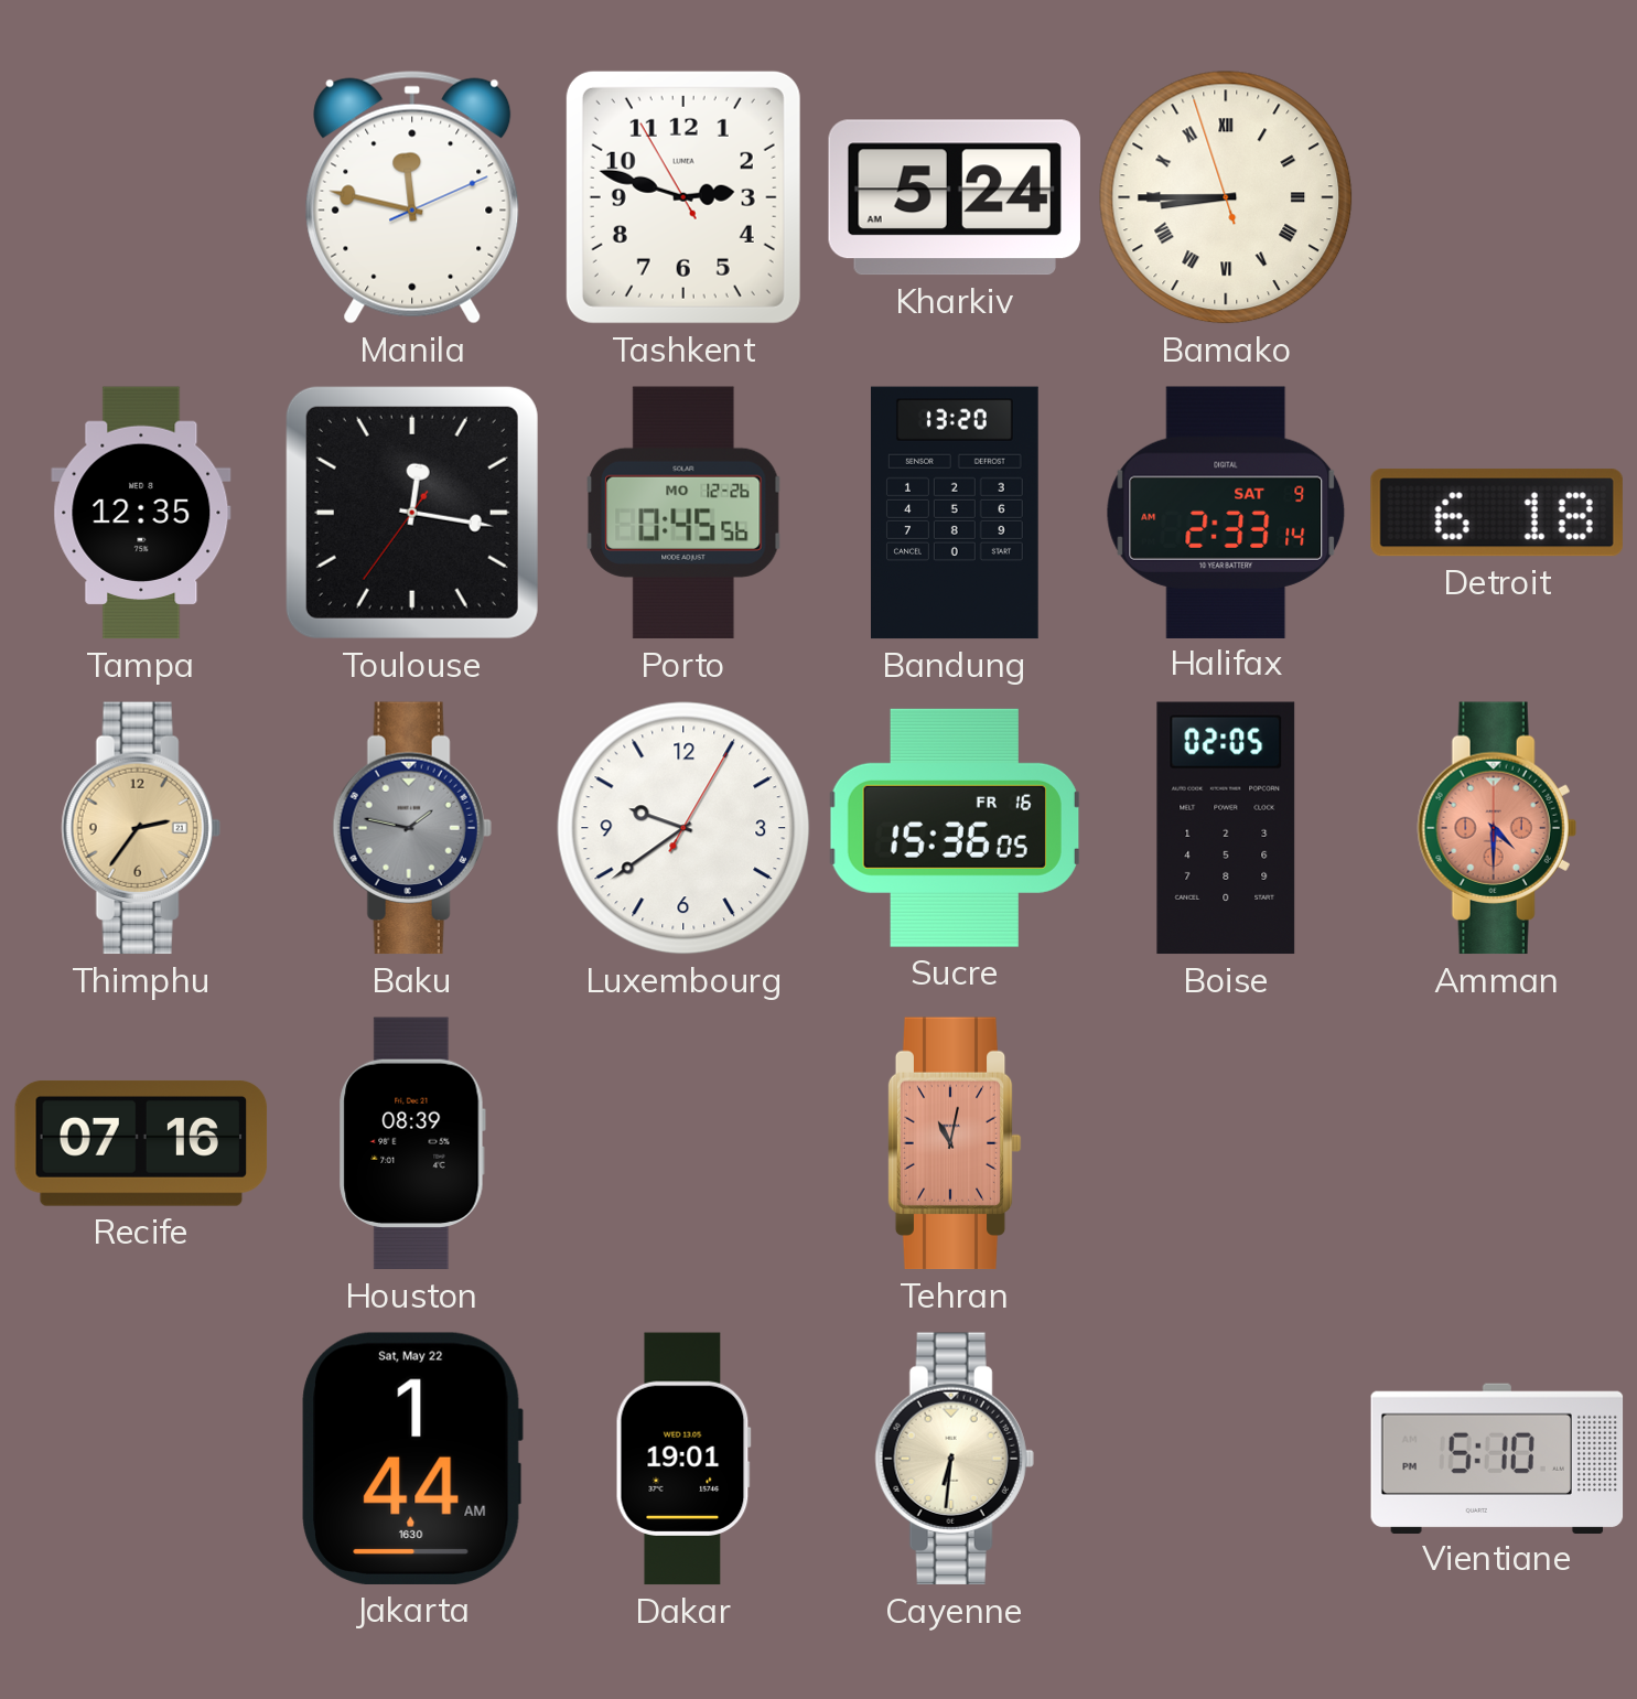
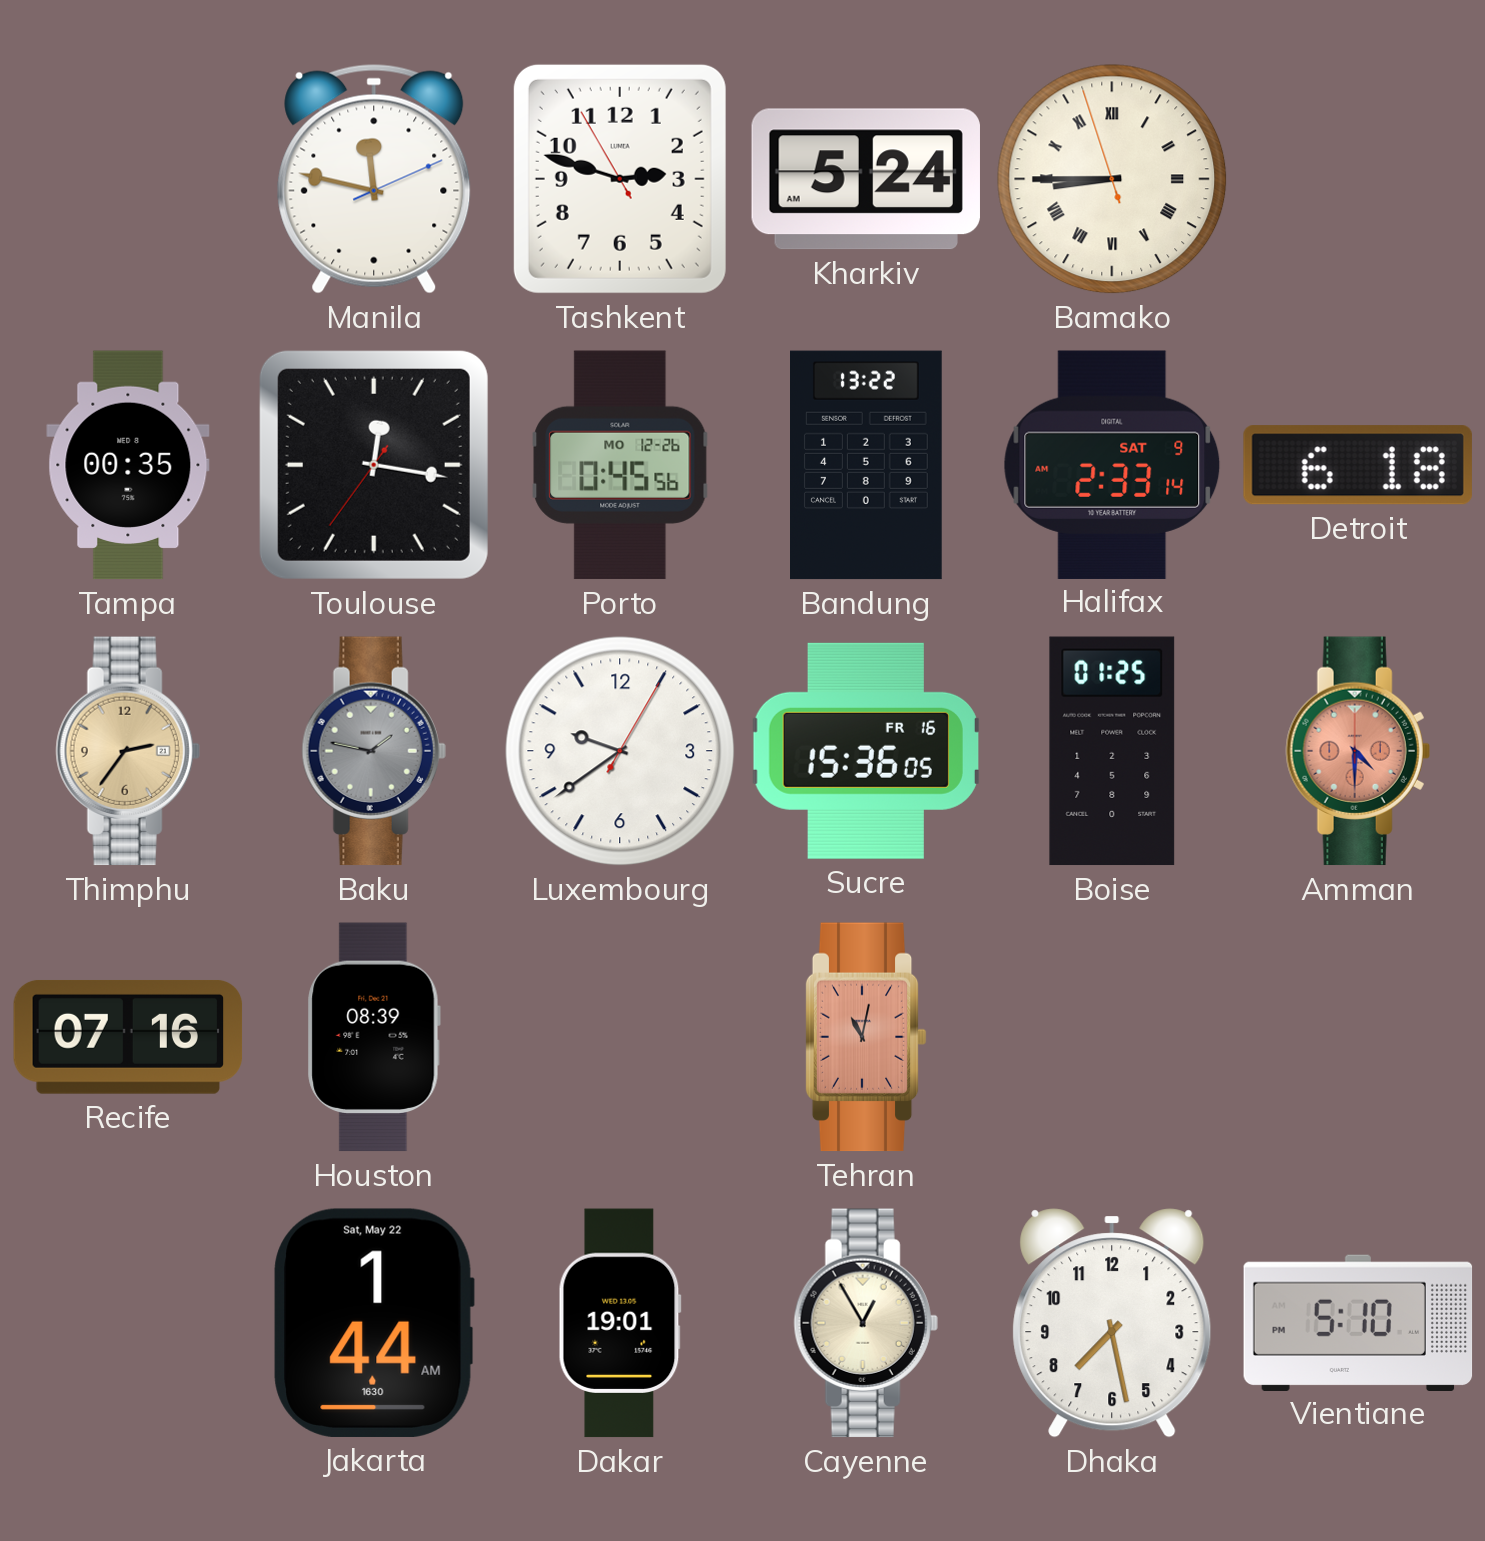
Tampa: 12:35 -> 00:35 (128, 465)
Bandung: 13:20 -> 13:22 (867, 465)
Boise: 02:05 -> 01:25 (1112, 751)
Cayenne: 6:31 -> 12:55 (866, 1323)
Dhaka: none -> 7:28 (1112, 1323)
